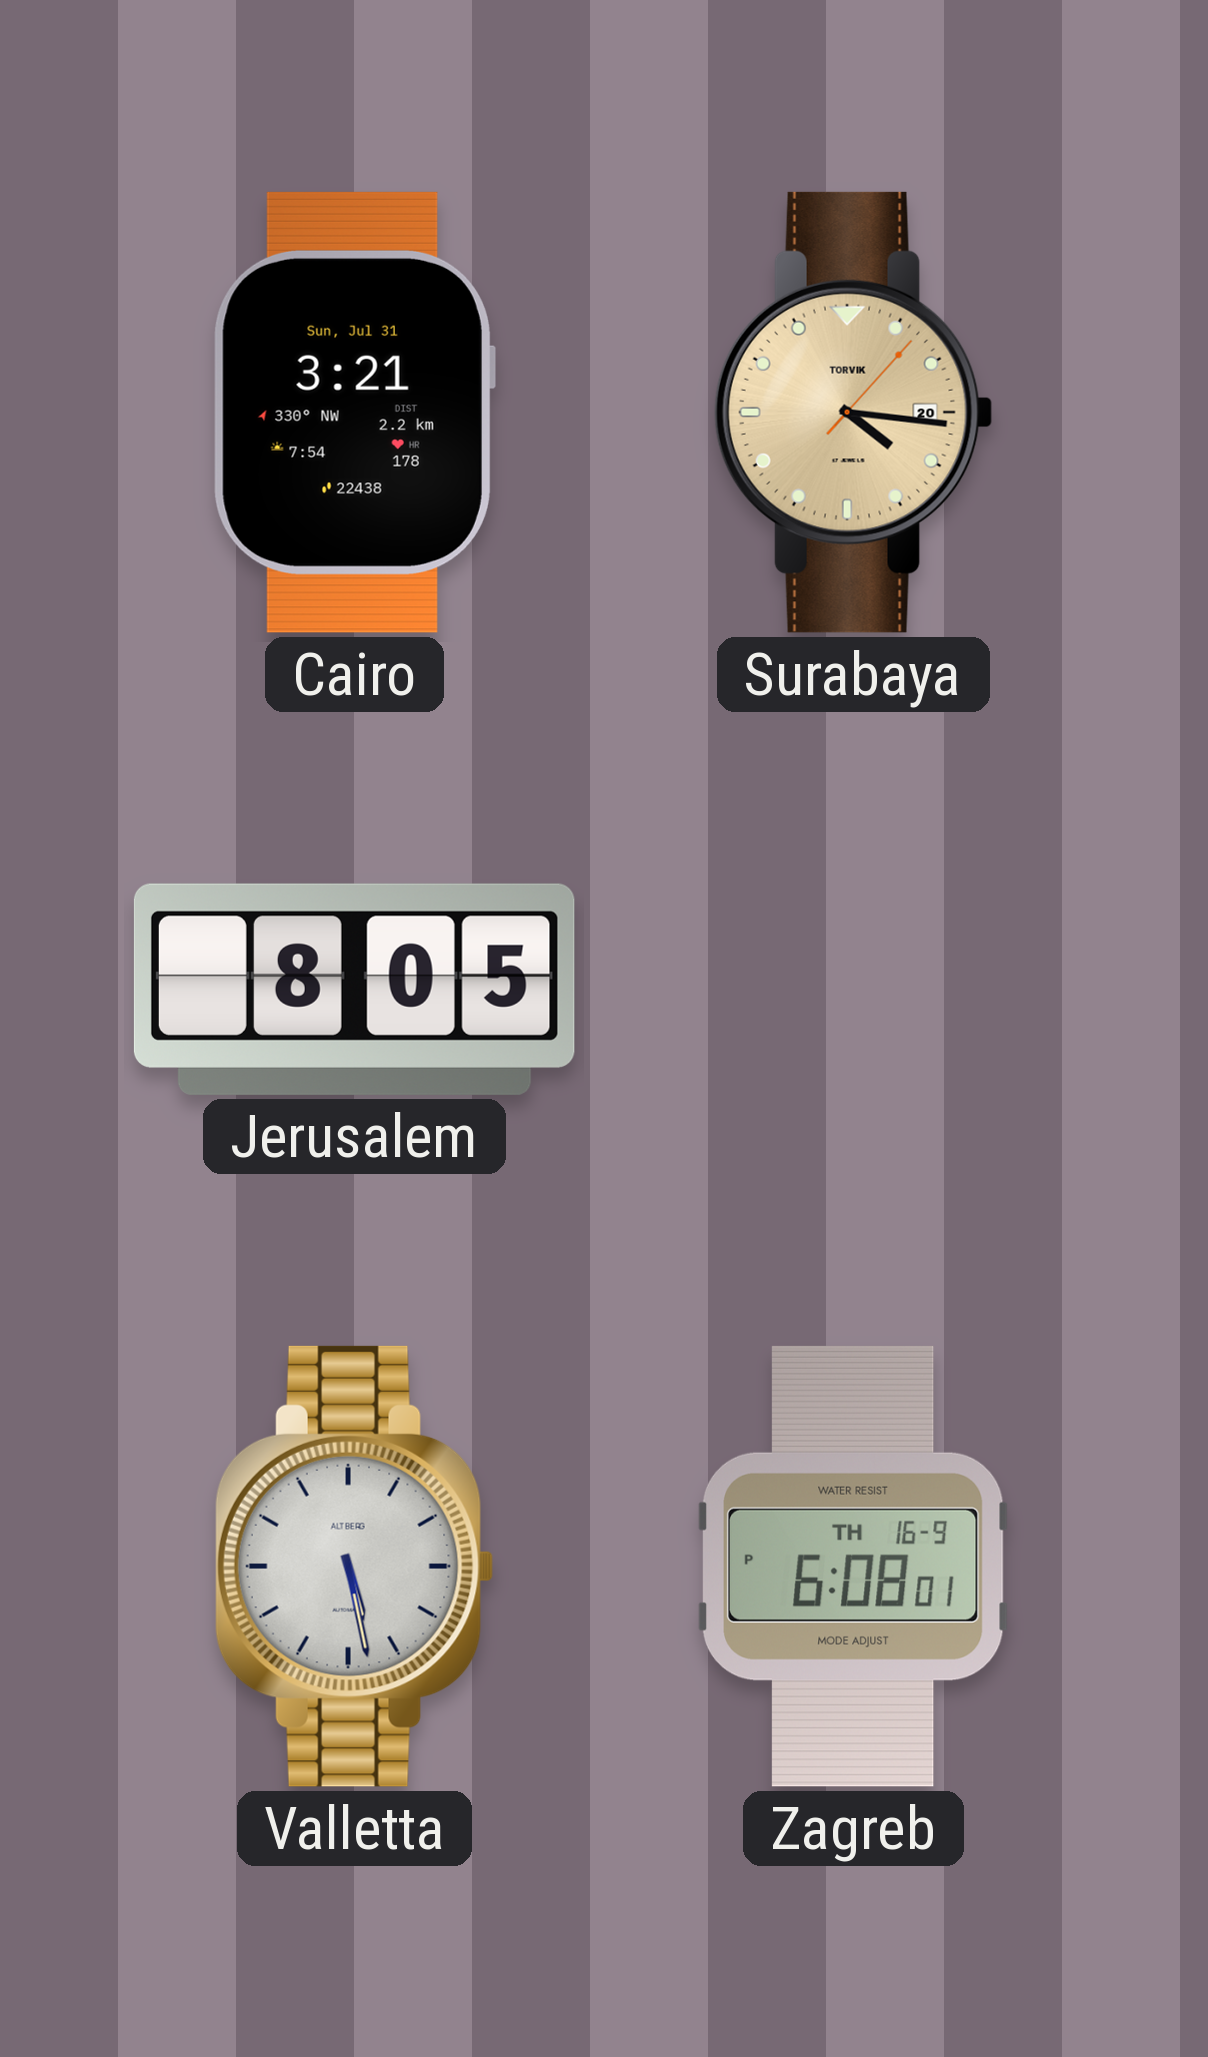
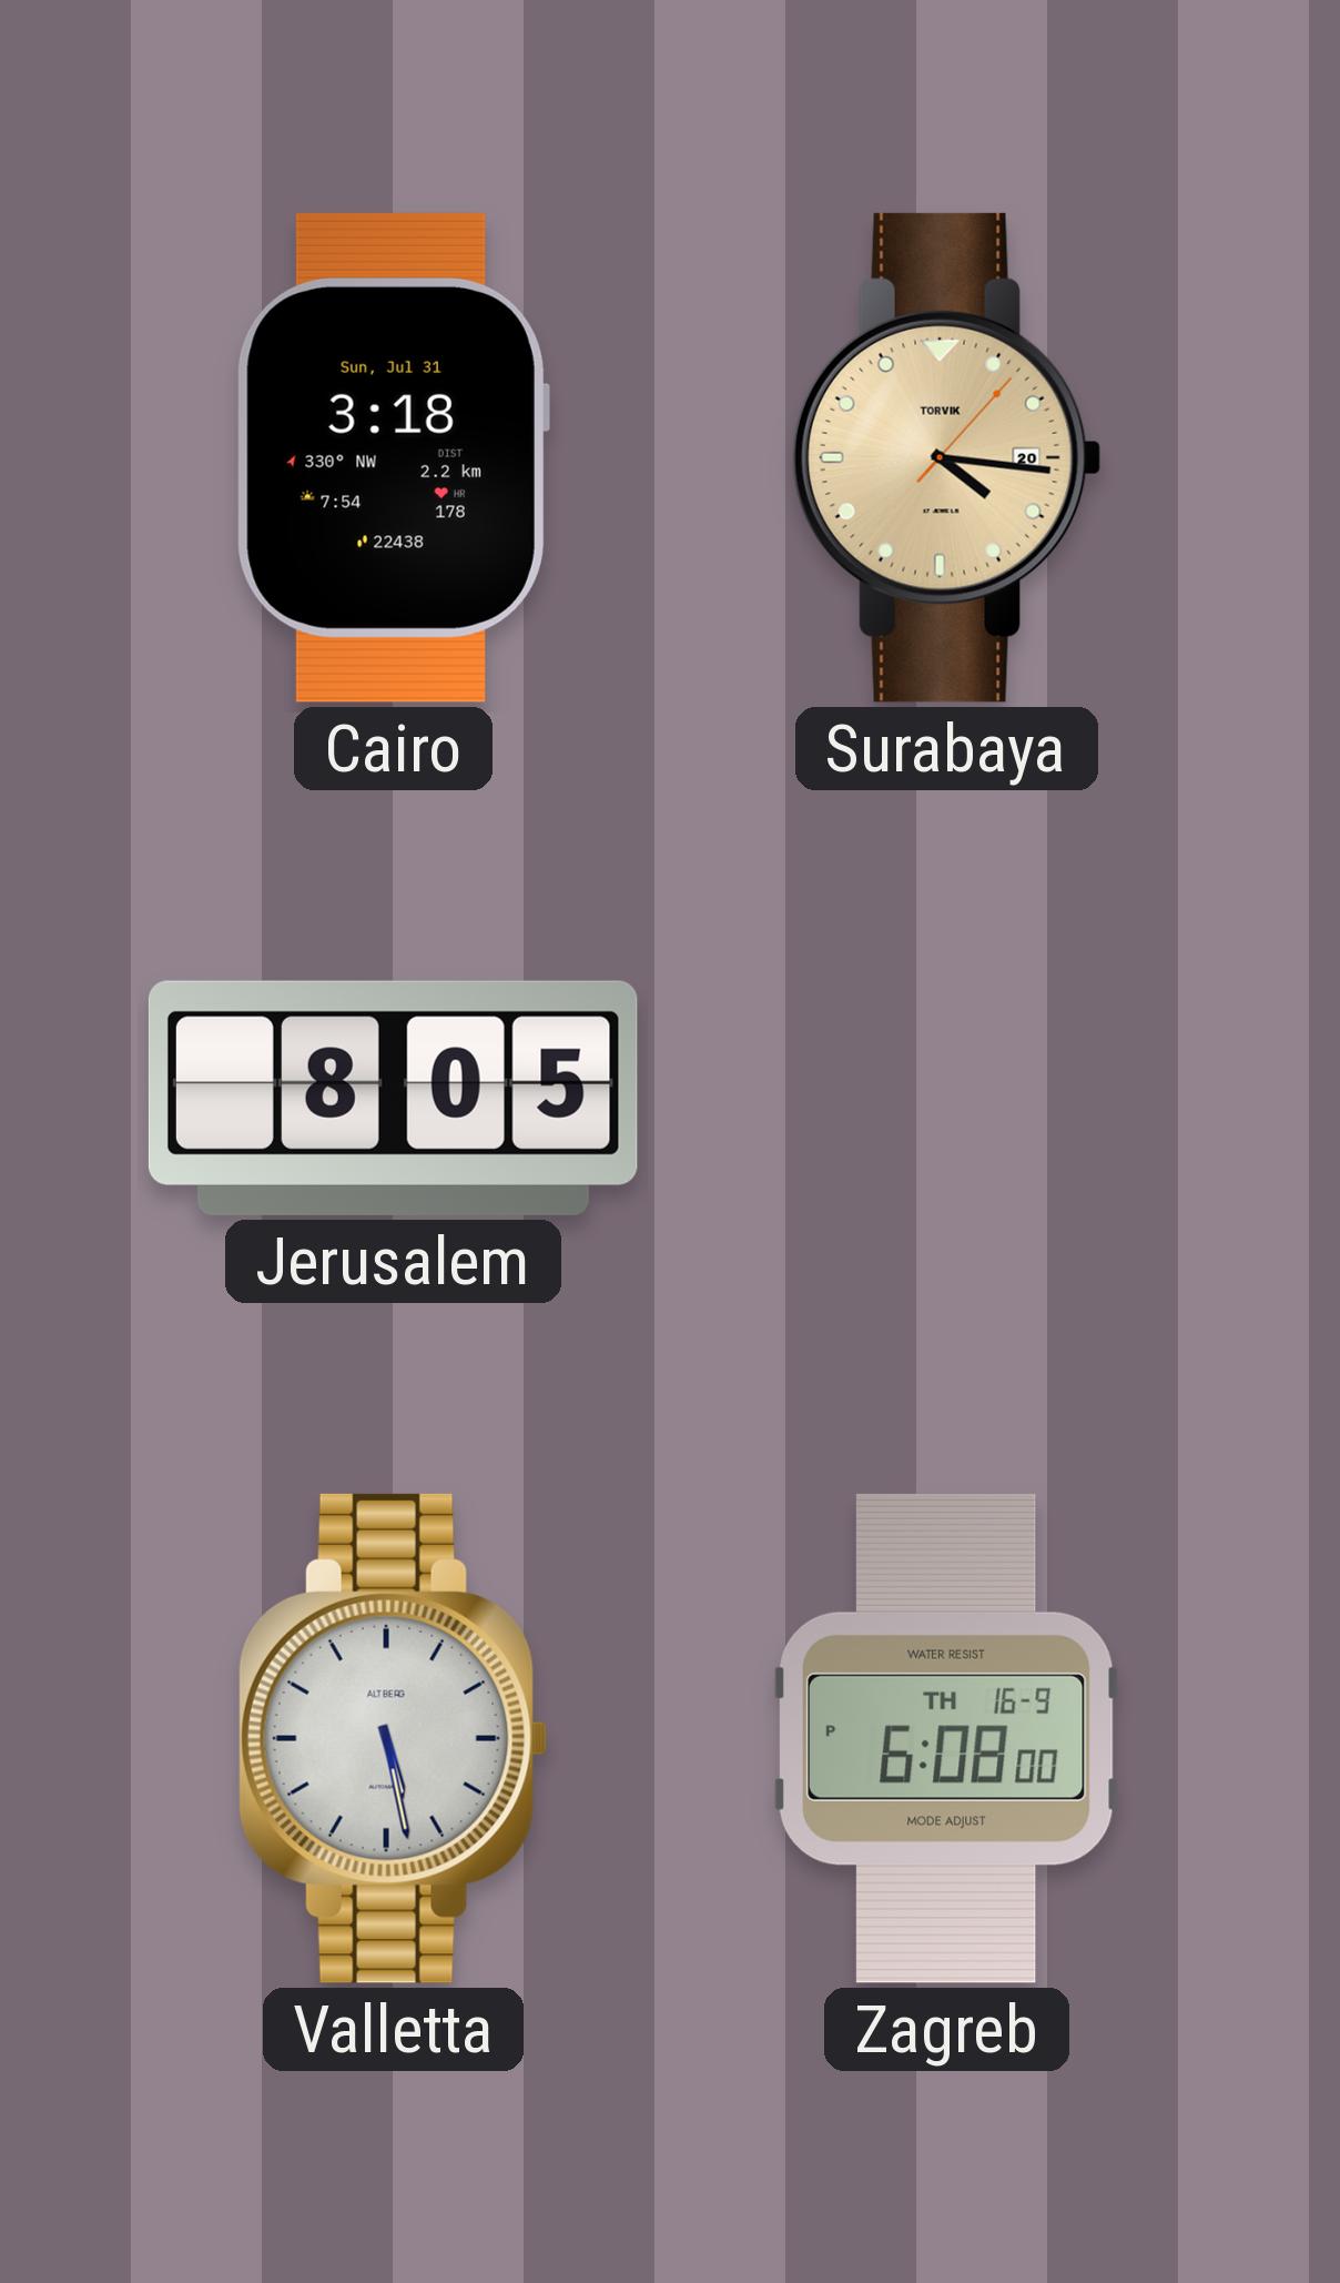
Cairo: 3:21 -> 3:18 (393, 457)
Zagreb: 6:08:01 PM -> 6:08:00 PM (946, 1738)
